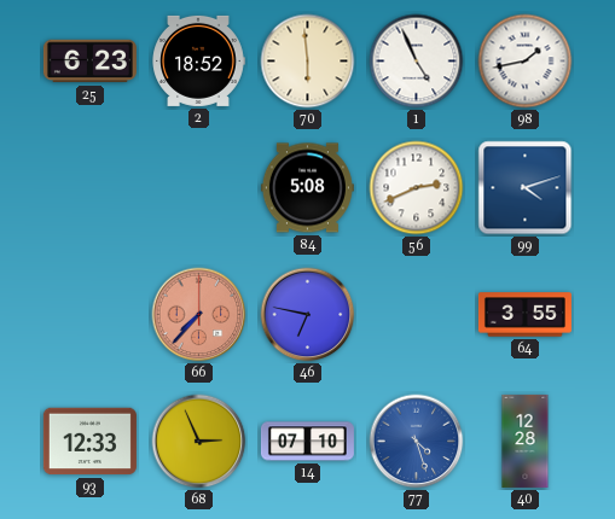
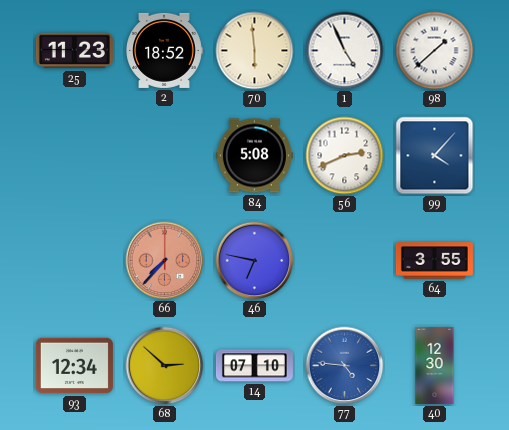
25: 6:23 -> 11:23 (74, 51)
98: 1:43 -> 1:38 (435, 51)
99: 4:12 -> 4:07 (435, 156)
93: 12:33 -> 12:34 (74, 366)
68: 2:56 -> 2:52 (165, 366)
77: 4:27 -> 4:46 (345, 366)
40: 12:28 -> 12:30 (435, 365)
